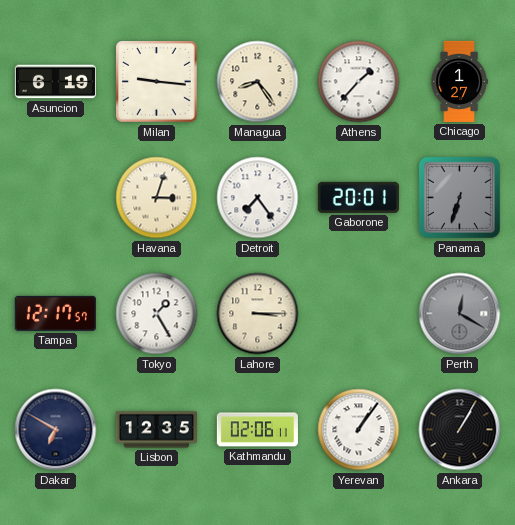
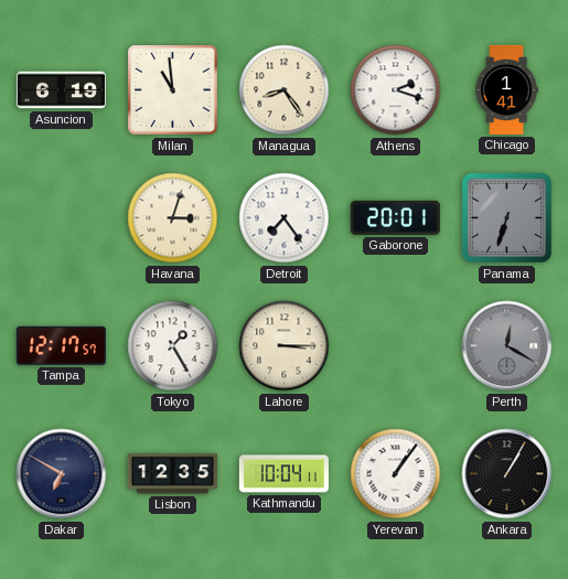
Milan: 9:16 -> 10:59 (173, 90)
Athens: 1:37 -> 2:18 (396, 90)
Chicago: 1:27 -> 1:41 (506, 89)
Kathmandu: 02:06 -> 10:04 (283, 474)
